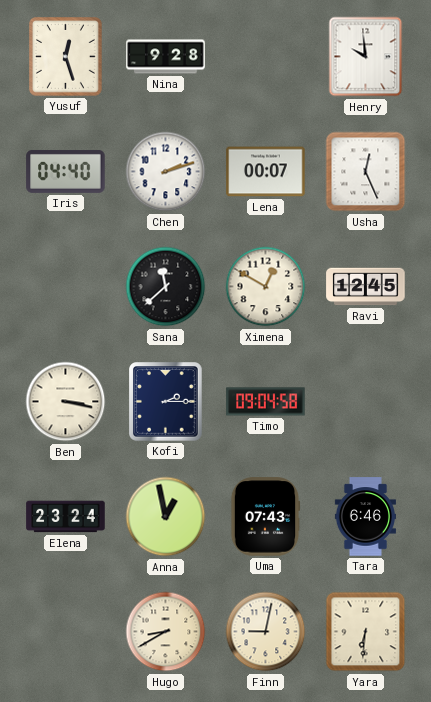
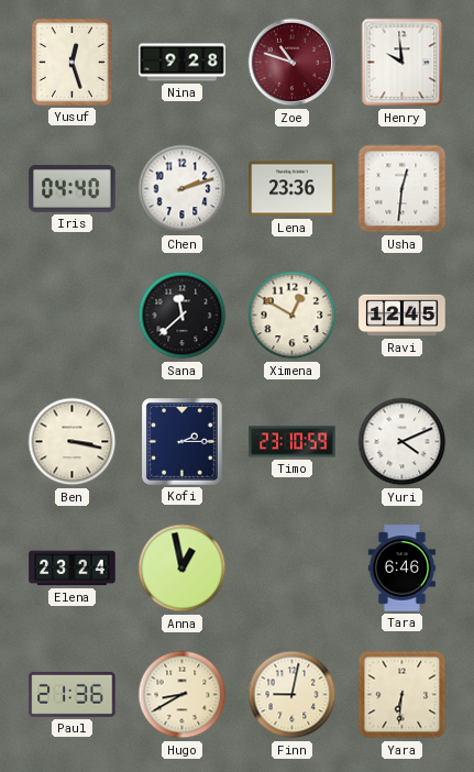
Zoe: none -> 10:48 (293, 63)
Lena: 00:07 -> 23:36 (293, 189)
Usha: 12:26 -> 12:31 (403, 189)
Timo: 09:04 -> 23:10 (293, 442)
Yuri: none -> 4:11 (403, 442)
Uma: 07:43 -> none (265, 517)
Paul: none -> 21:36 (73, 694)
